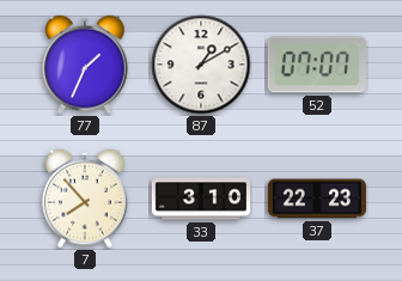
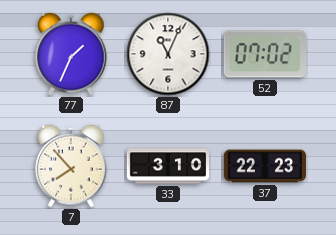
87: 1:10 -> 11:04 (168, 54)
52: 07:07 -> 07:02 (265, 54)
